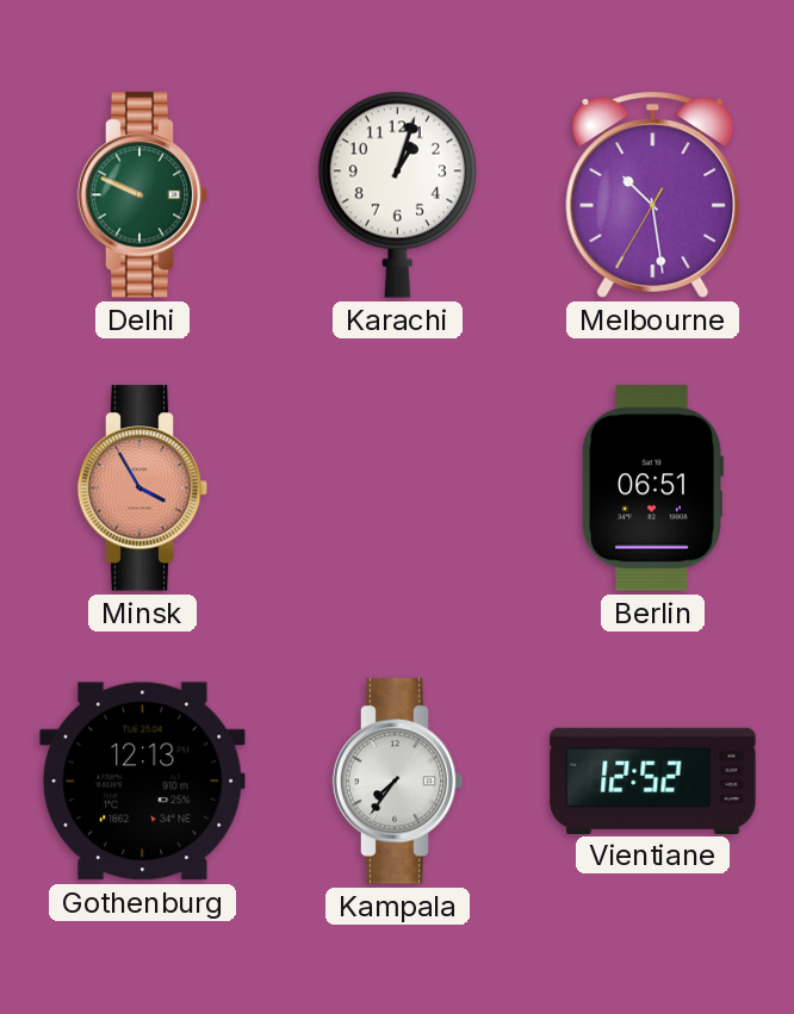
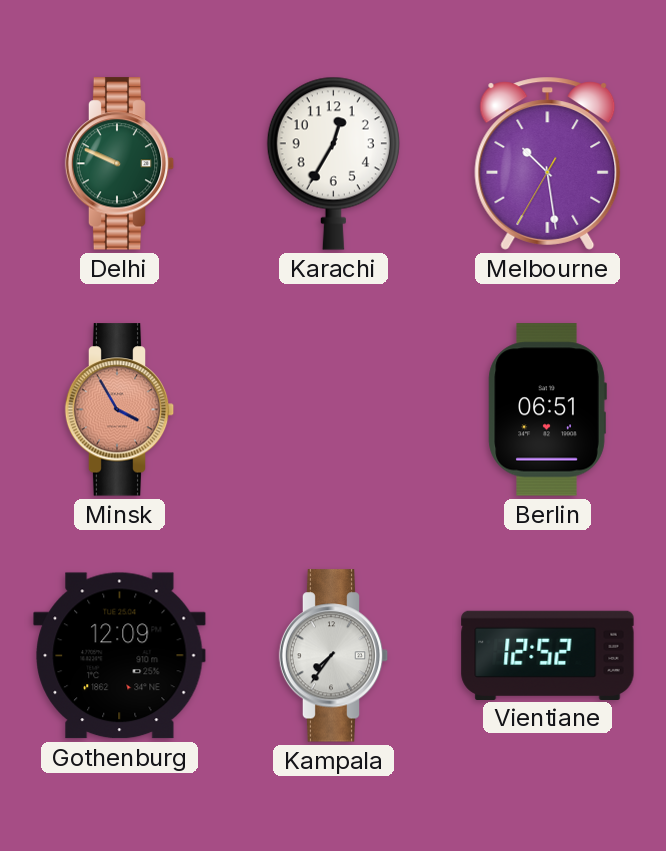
Karachi: 1:03 -> 12:35 (333, 163)
Gothenburg: 12:13 -> 12:09 (120, 656)
